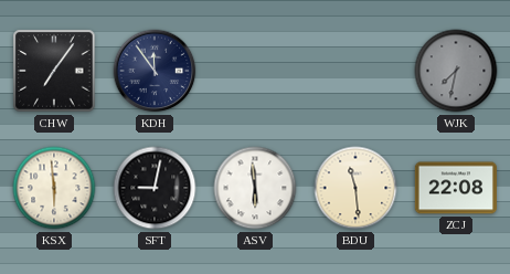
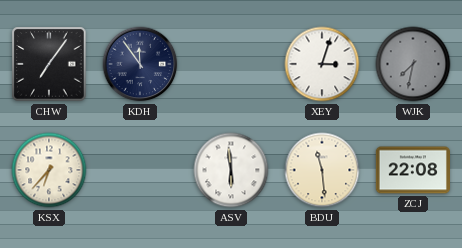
XEY: none -> 3:03 (322, 64)
KSX: 5:59 -> 6:37 (49, 170)
SFT: 9:02 -> none (155, 188)
